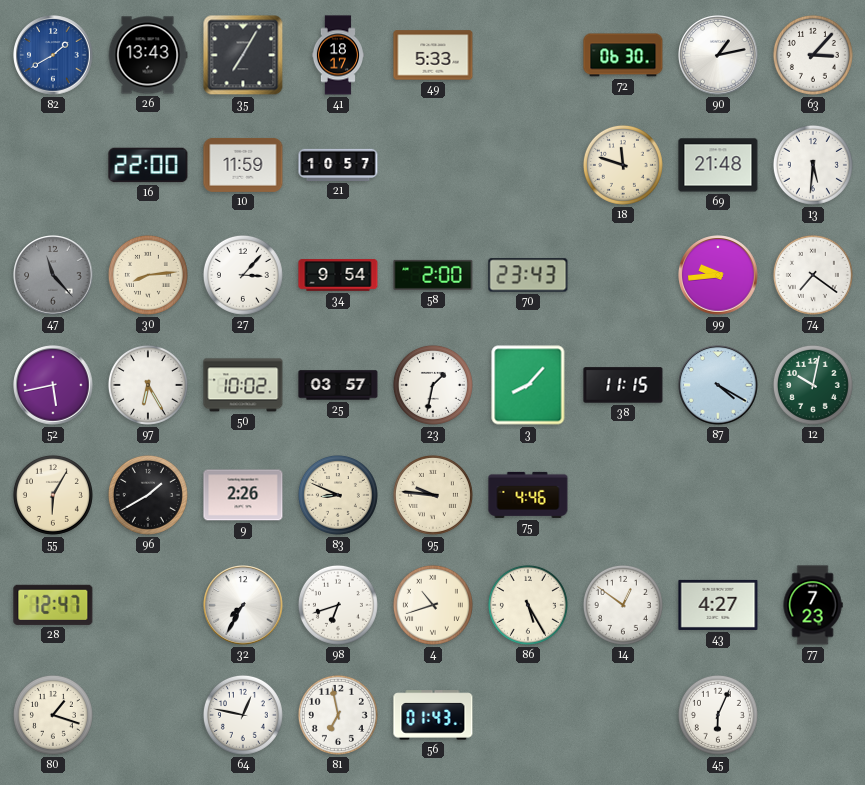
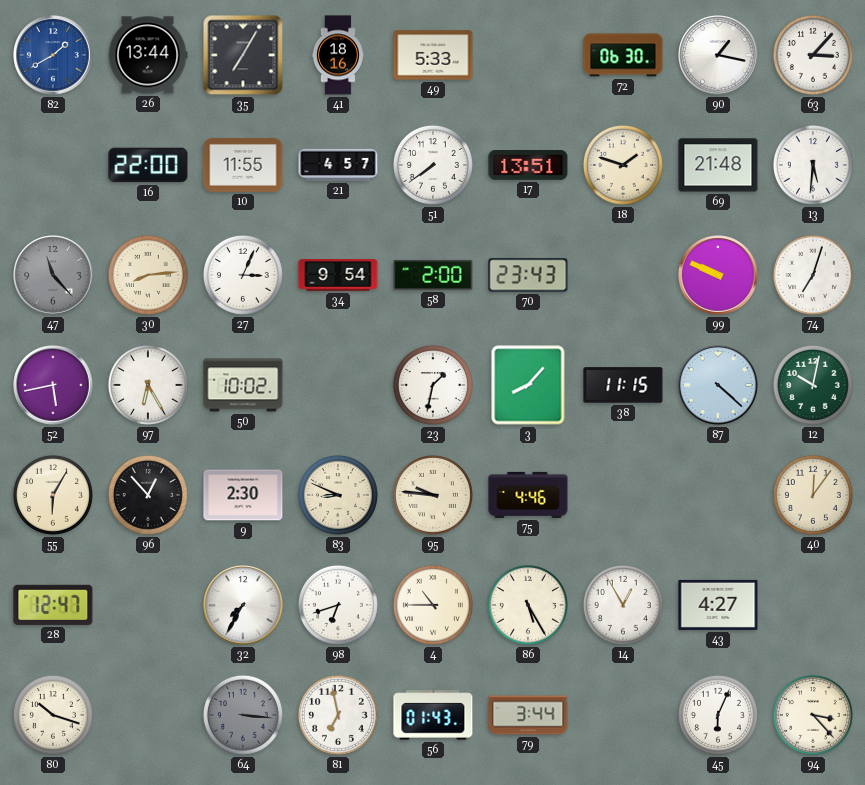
26: 13:43 -> 13:44 (148, 55)
41: 18:17 -> 18:16 (338, 55)
90: 1:13 -> 1:17 (718, 55)
10: 11:59 -> 11:55 (243, 165)
21: 10:57 -> 4:57 (338, 165)
51: none -> 7:39 (433, 165)
17: none -> 13:51 (528, 165)
18: 11:48 -> 1:48 (623, 165)
27: 3:07 -> 3:04 (243, 275)
99: 9:44 -> 9:49 (718, 275)
74: 7:21 -> 7:03 (813, 275)
25: 03:57 -> none (338, 385)
87: 4:20 -> 4:22 (718, 385)
96: 1:40 -> 12:53 (148, 495)
9: 2:26 -> 2:30 (243, 495)
40: none -> 12:06 (813, 495)
4: 10:42 -> 10:45 (433, 605)
14: 12:51 -> 12:55 (623, 605)
77: 7:23 -> none (813, 605)
80: 1:18 -> 10:18 (53, 715)
64: 12:47 -> 3:16 (243, 715)
64 dial: white -> grey (243, 715)
79: none -> 3:44 (528, 715)
94: none -> 3:23 (813, 715)
